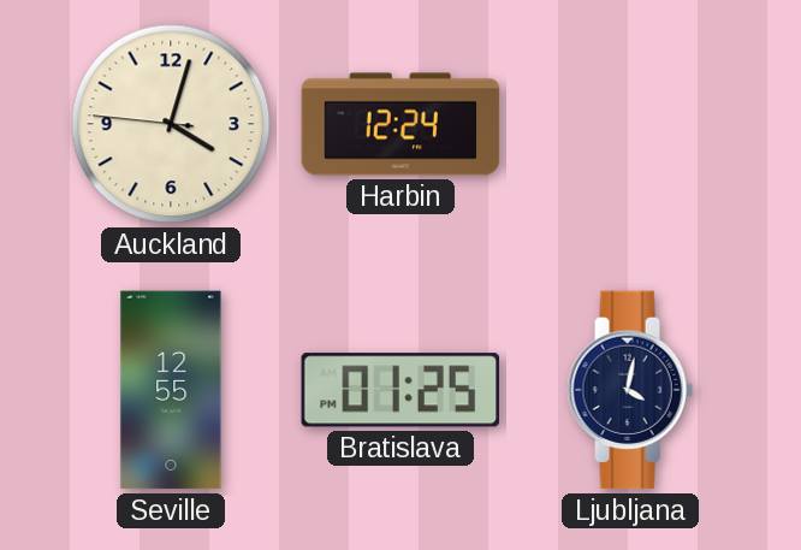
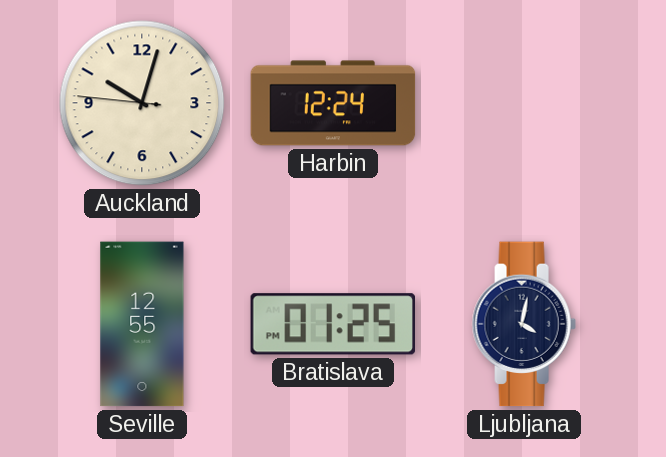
Auckland: 4:02 -> 10:02 (142, 103)
